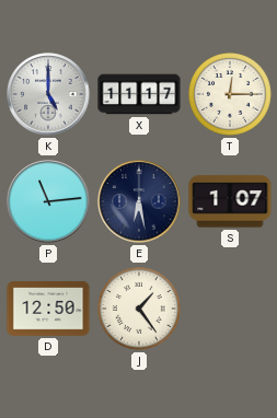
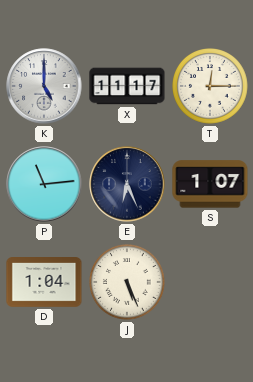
E: 6:28 -> 6:26 (127, 184)
D: 12:50 -> 1:04 (44, 283)
J: 1:24 -> 5:26 (128, 283)
